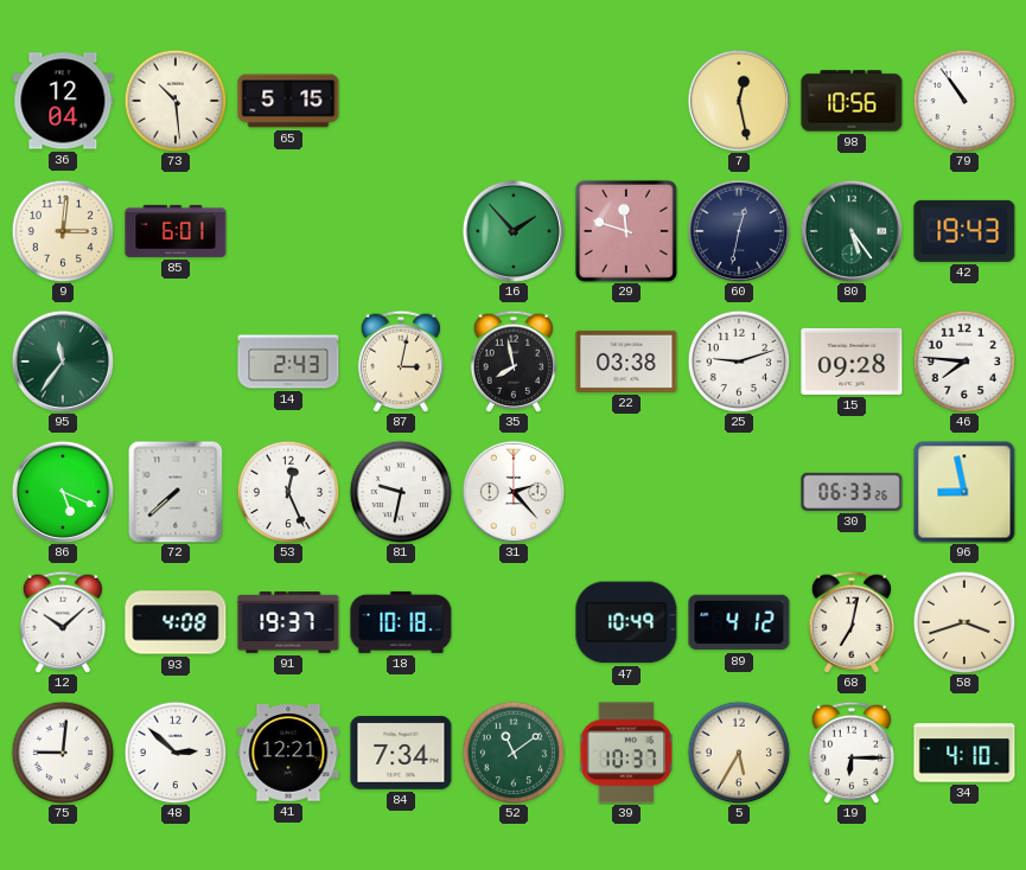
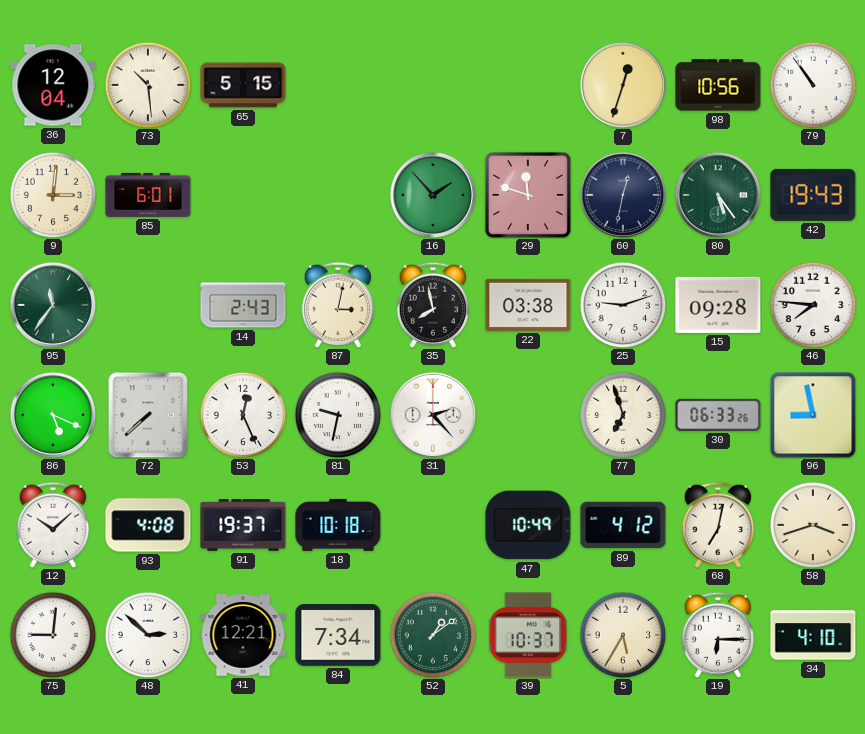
7: 12:28 -> 12:33 (622, 84)
77: none -> 6:57 (623, 415)
52: 11:09 -> 1:09 (433, 635)
